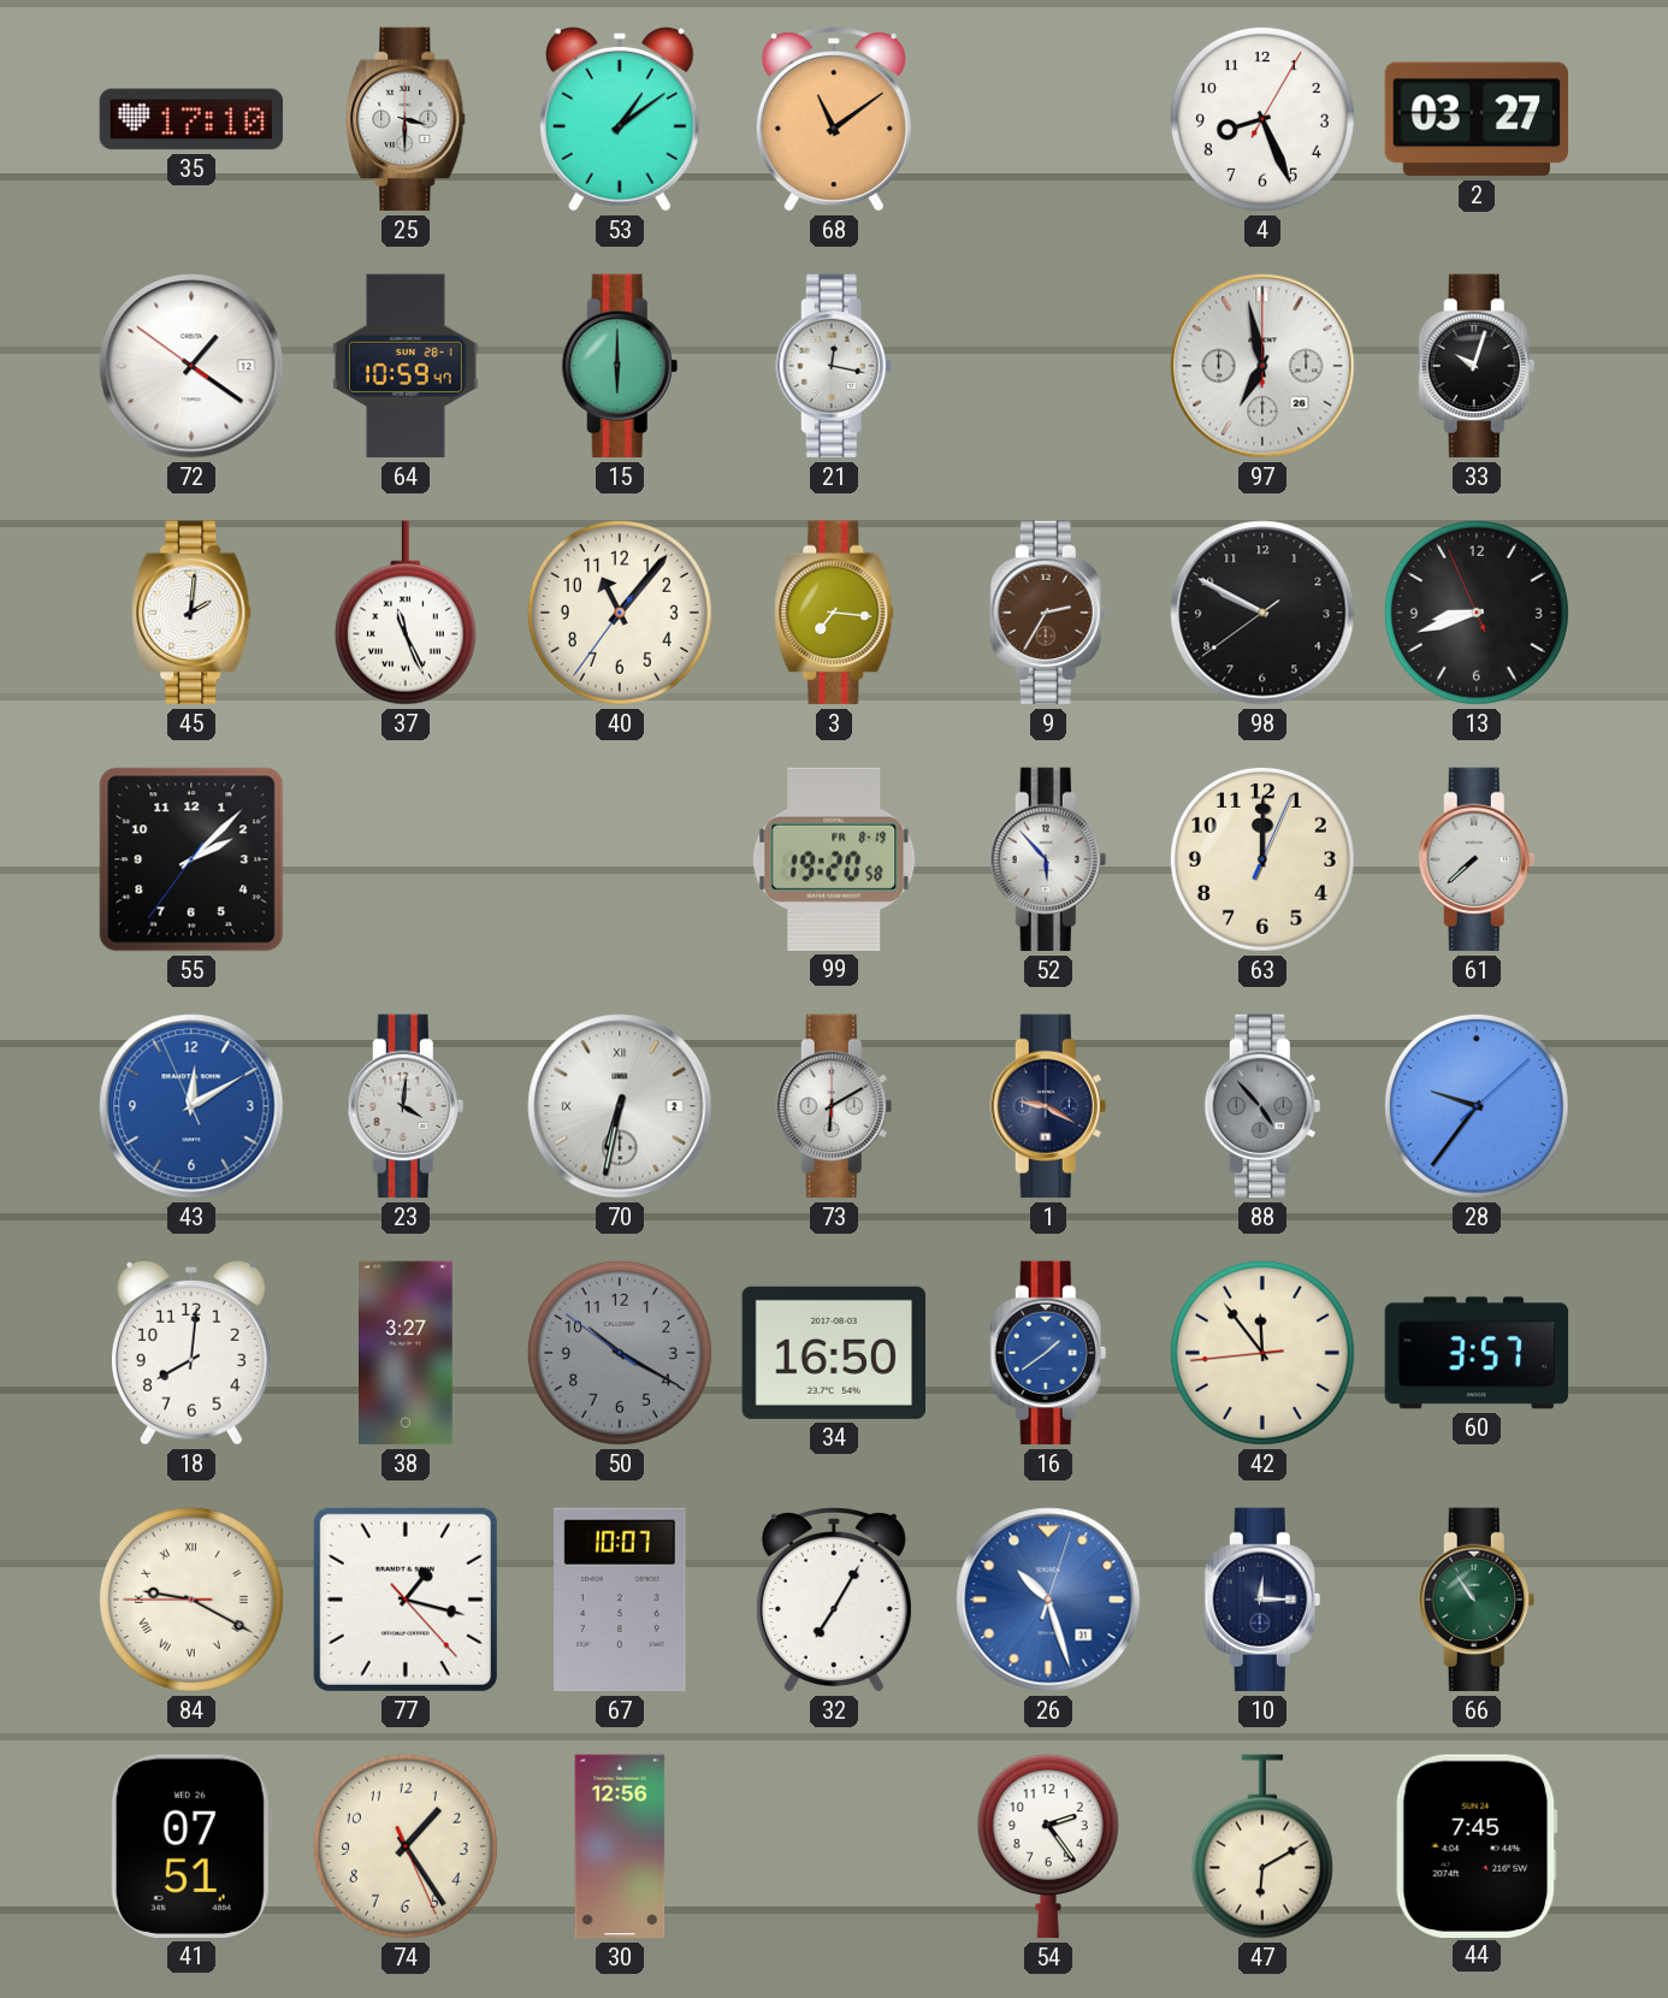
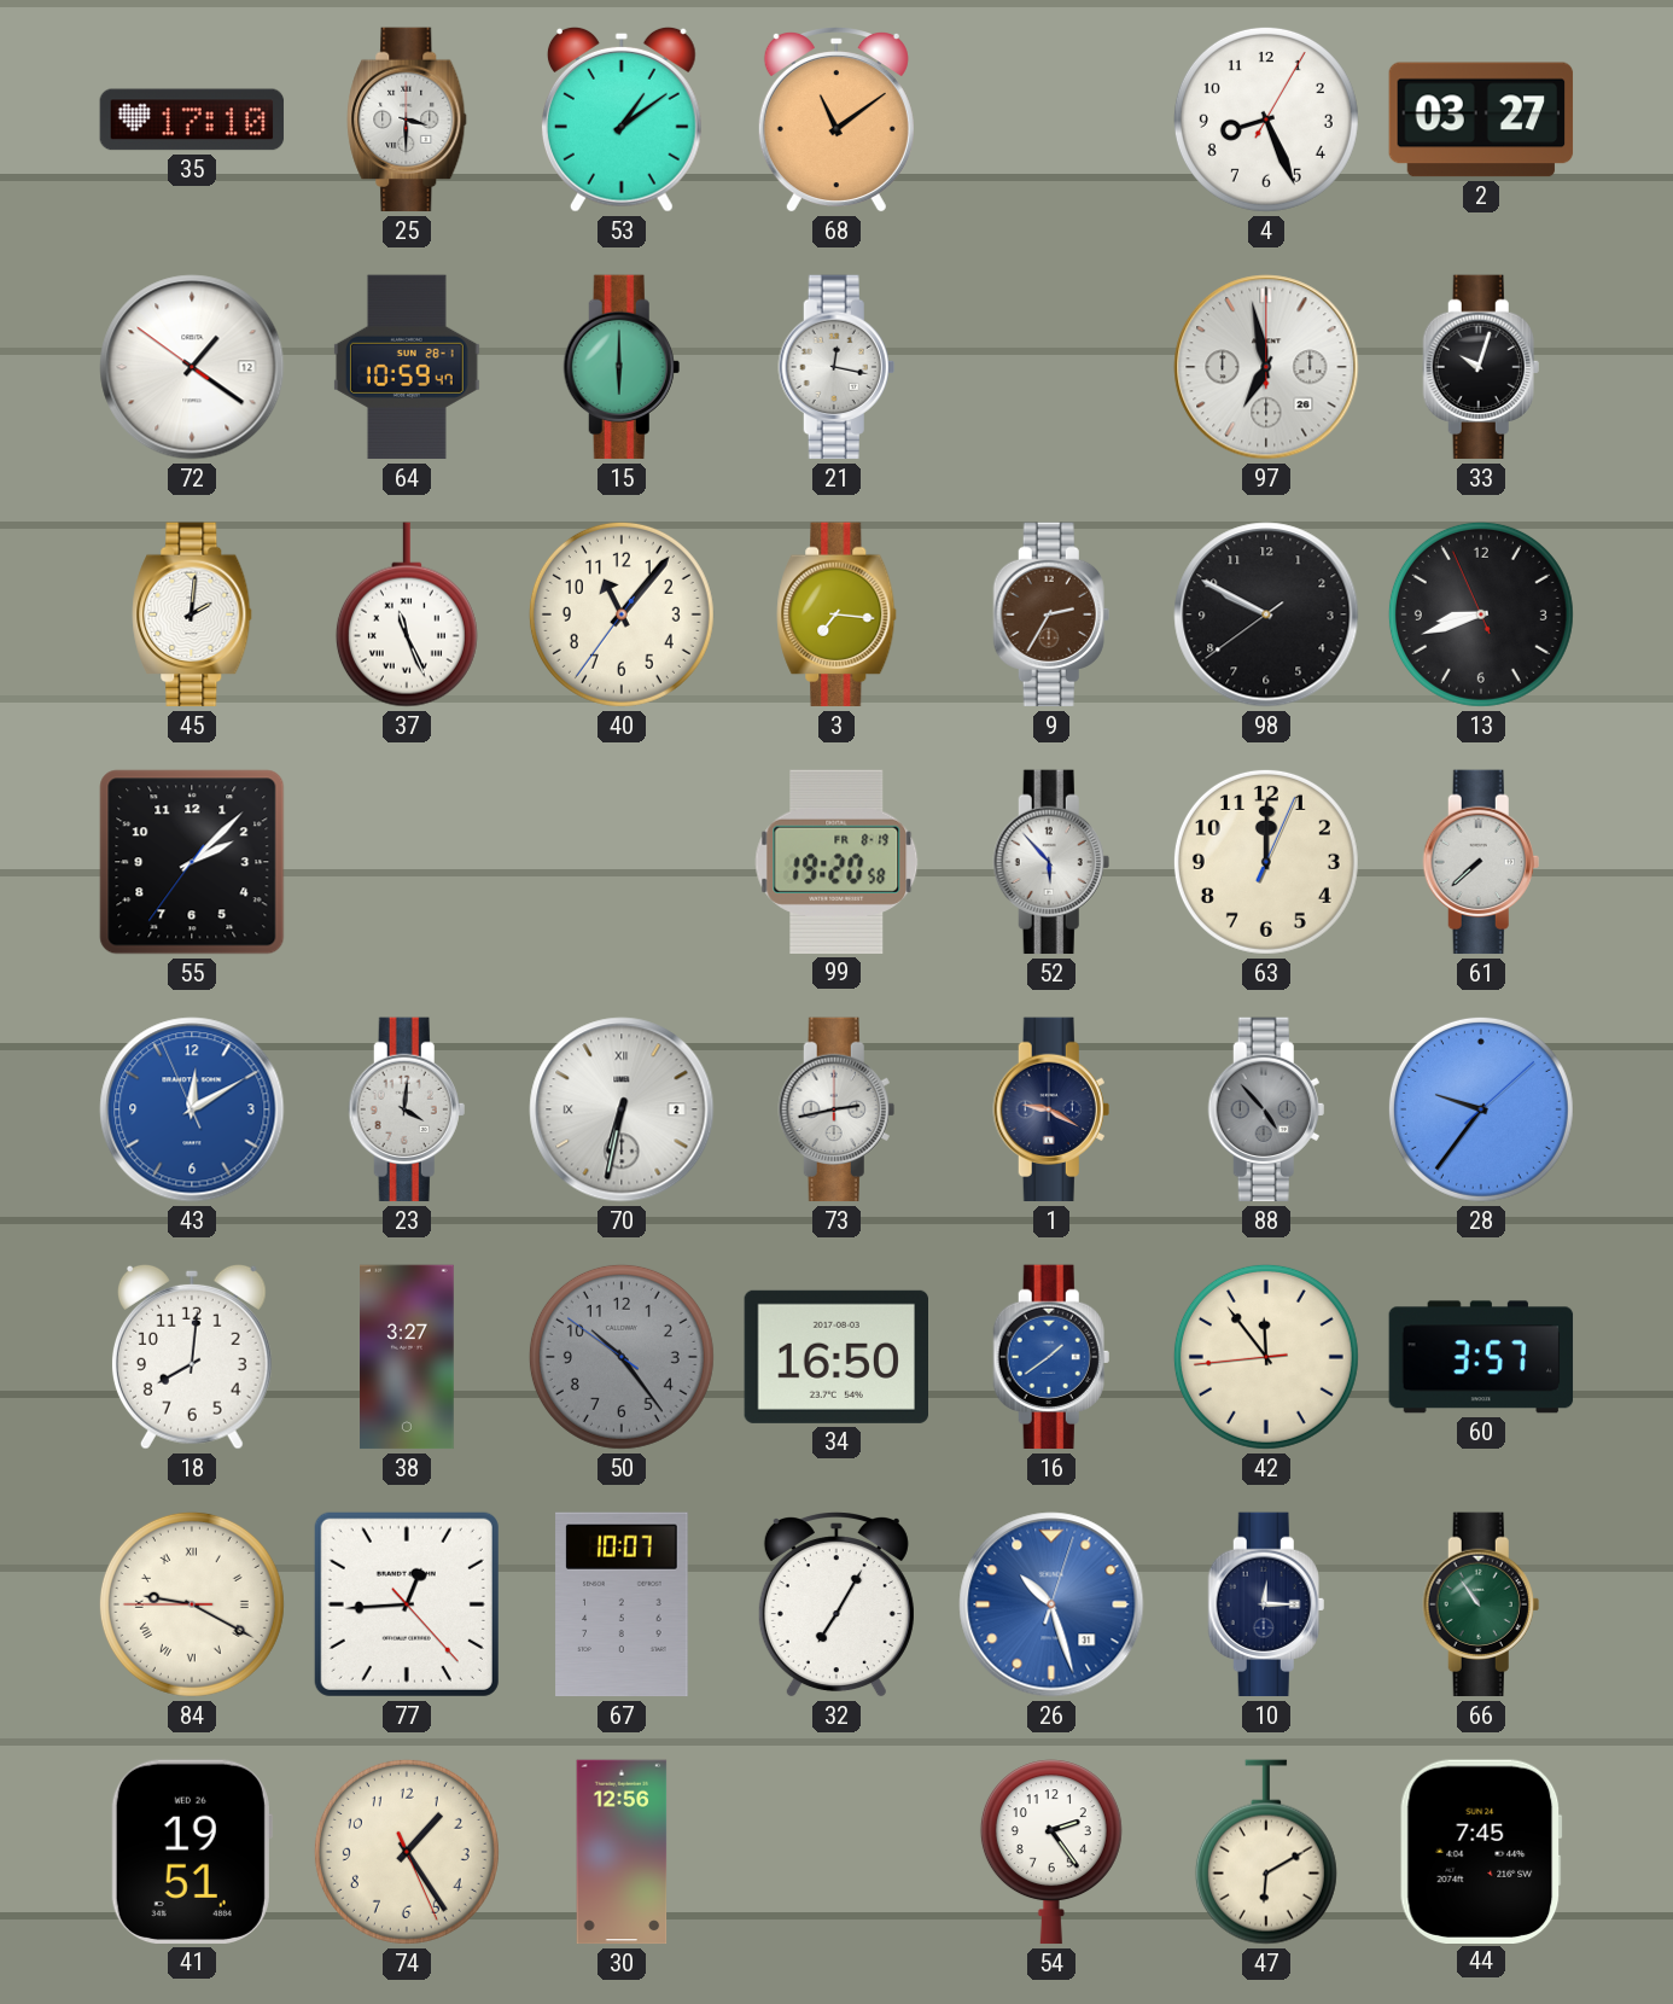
73: 6:10 -> 2:43 (836, 1109)
50: 10:19 -> 10:23 (622, 1357)
77: 1:17 -> 12:44 (407, 1604)
41: 07:51 -> 19:51 (192, 1852)
